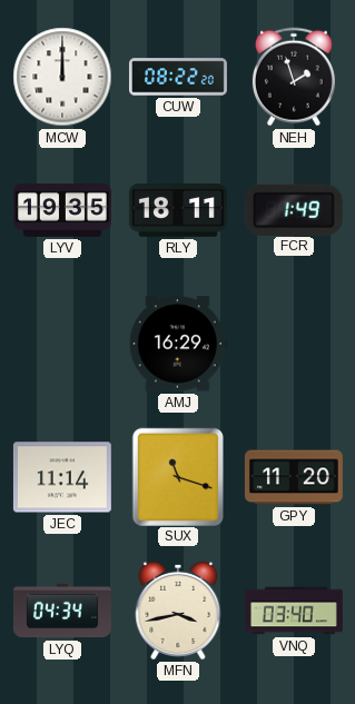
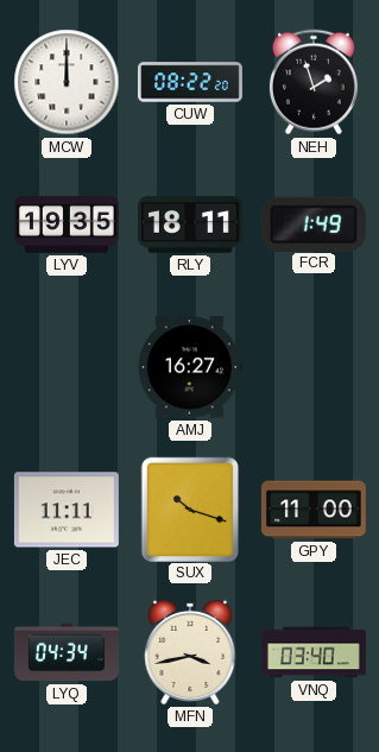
AMJ: 16:29 -> 16:27 (190, 367)
JEC: 11:14 -> 11:11 (67, 510)
SUX: 11:18 -> 10:18 (189, 508)
GPY: 11:20 -> 11:00 (314, 510)
